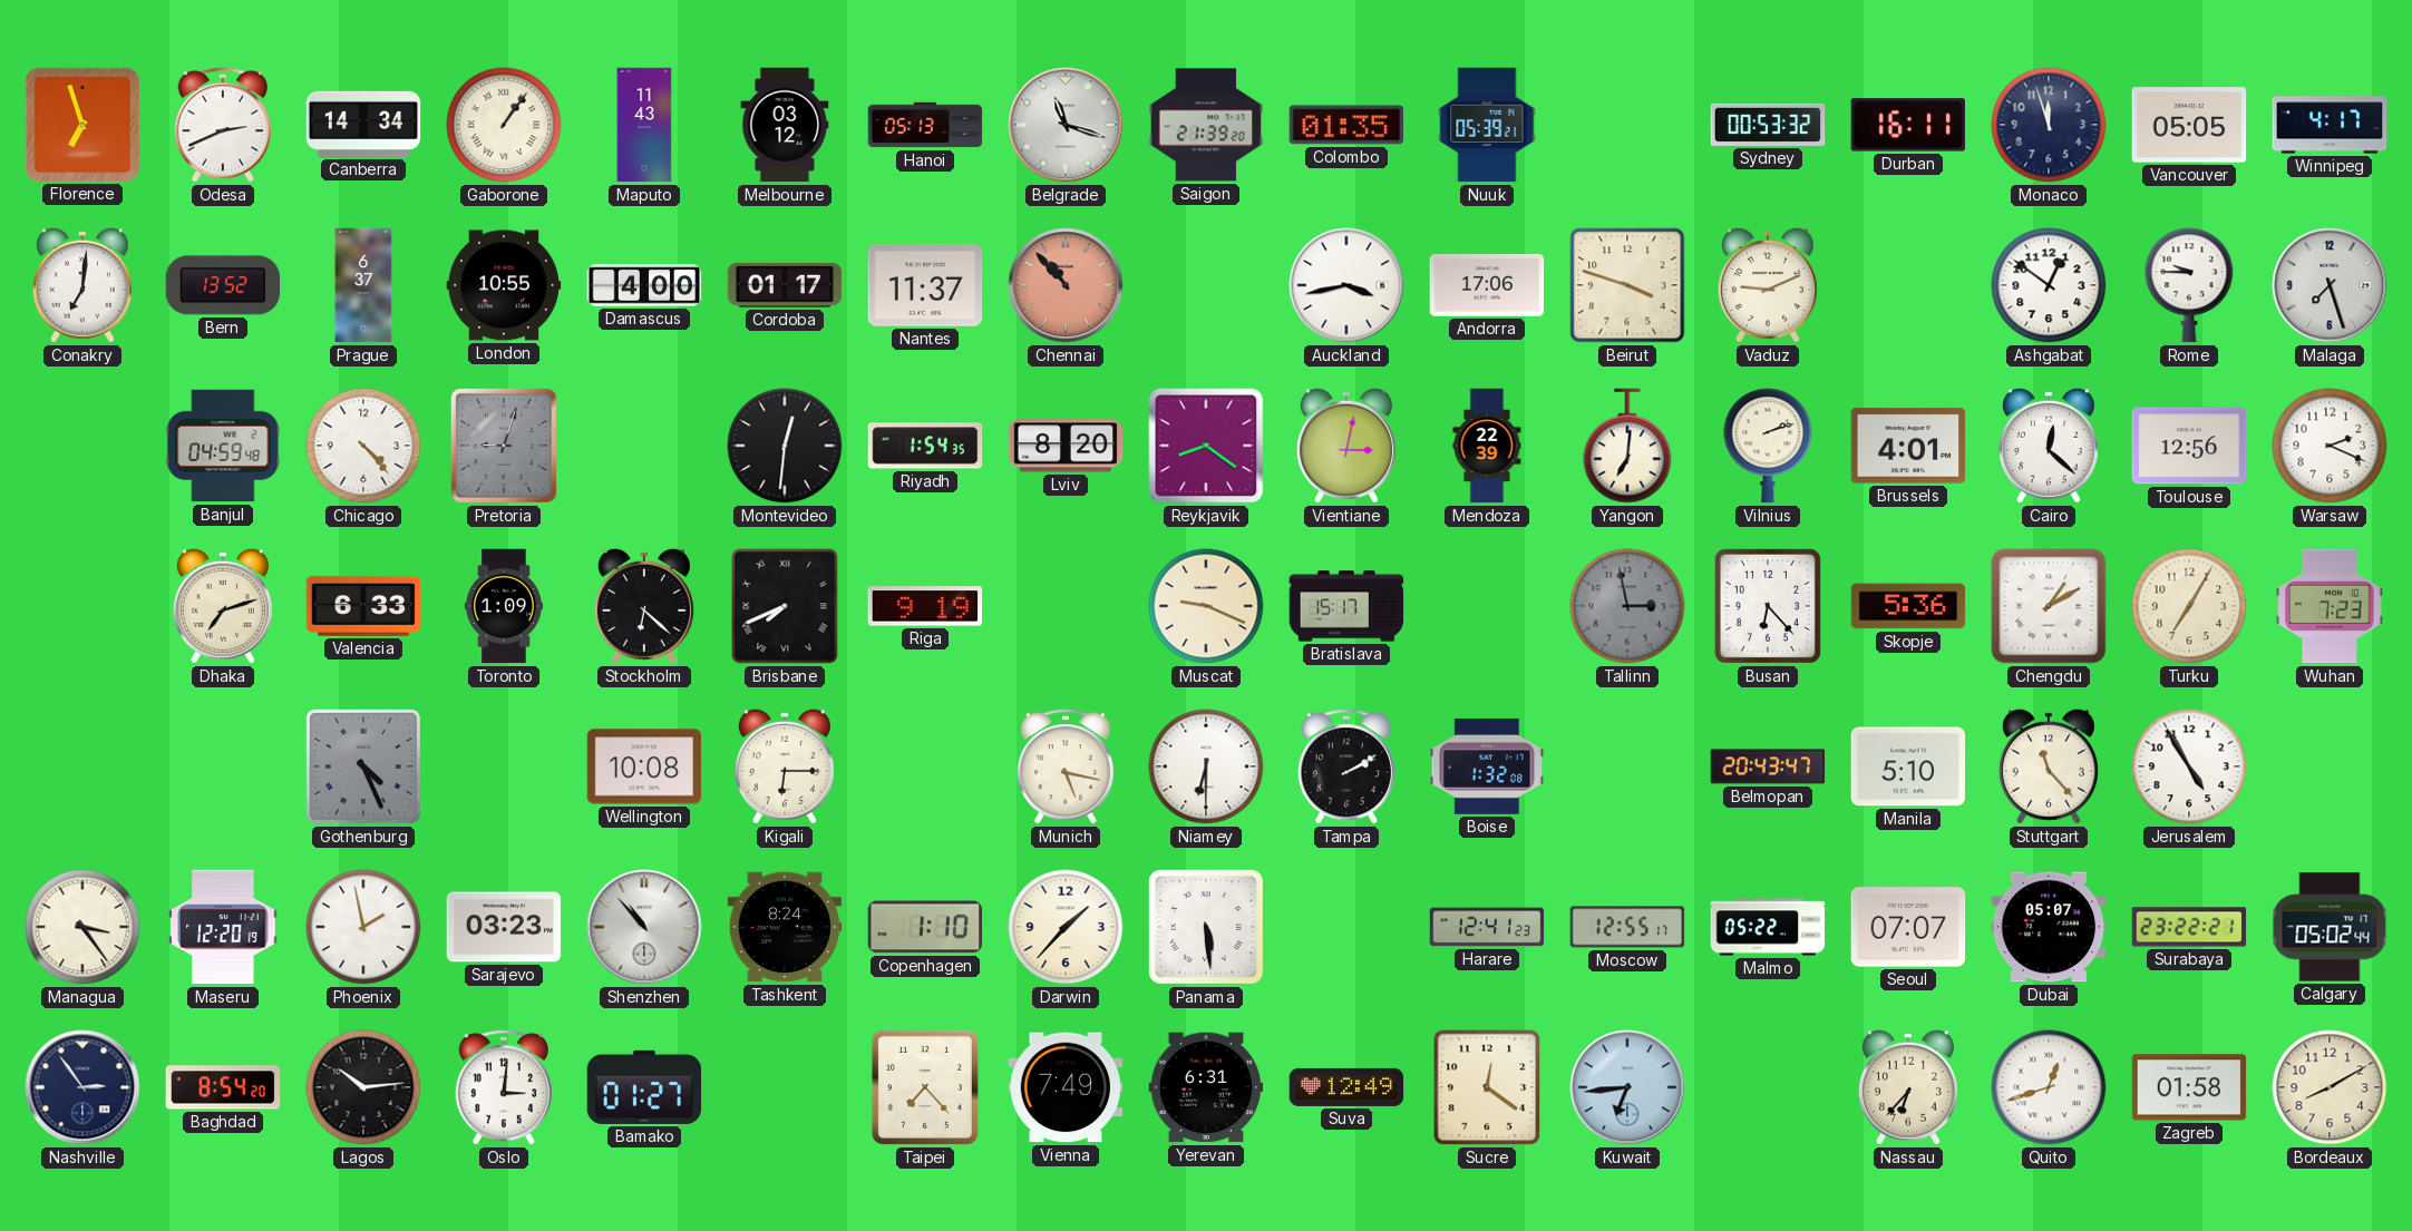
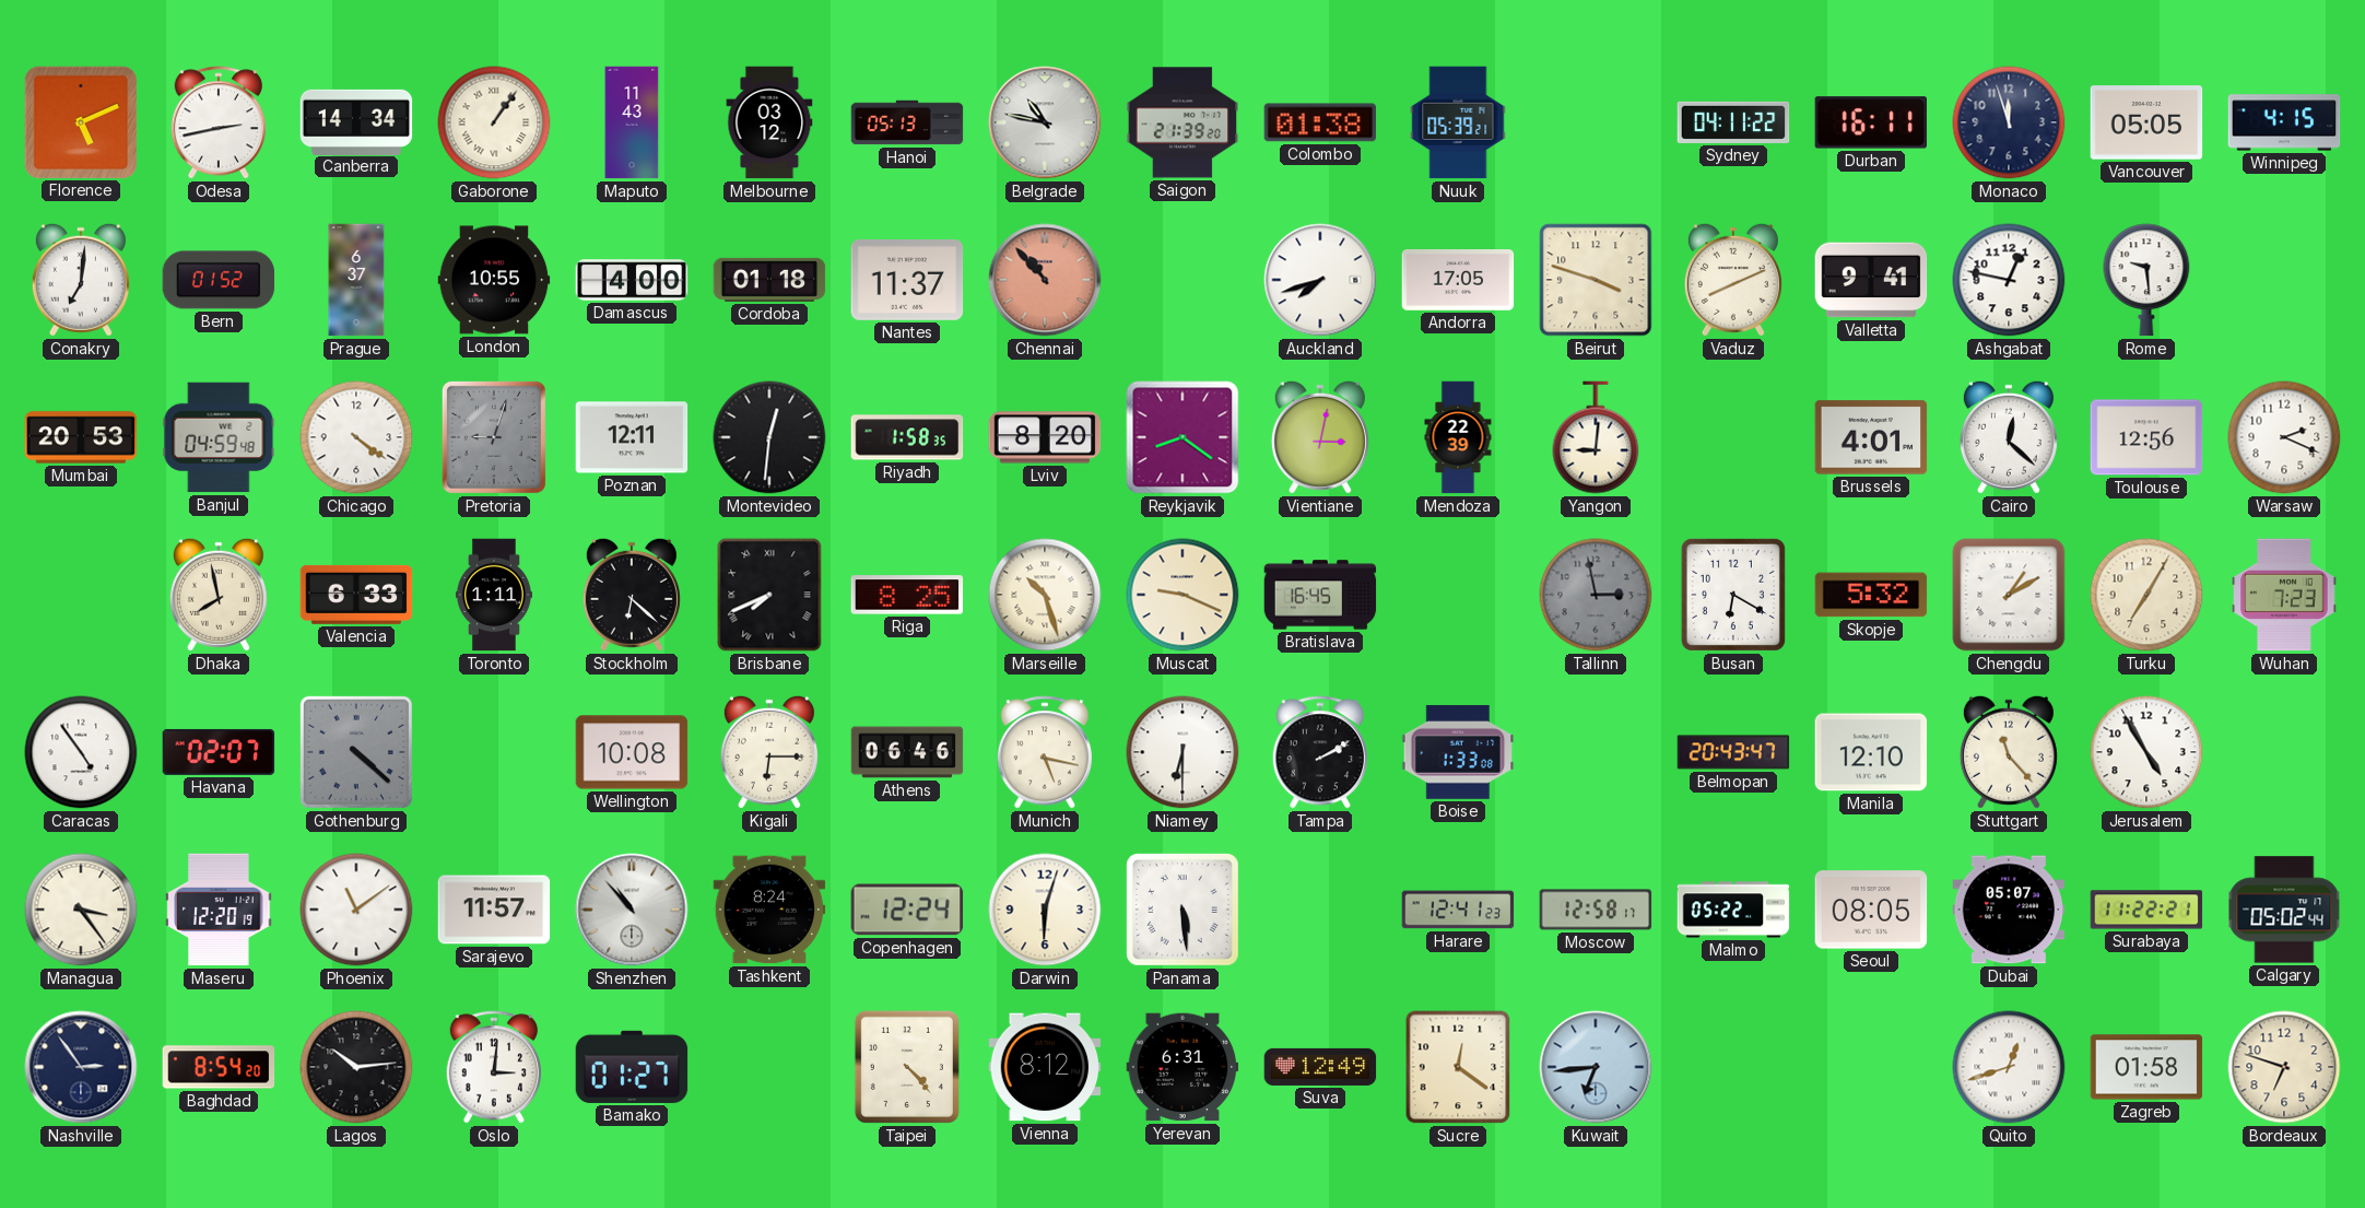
Florence: 6:57 -> 5:11 (80, 121)
Odesa: 2:41 -> 2:43 (217, 122)
Belgrade: 11:18 -> 10:47 (1045, 122)
Colombo: 01:35 -> 01:38 (1320, 122)
Sydney: 00:53 -> 04:11 (1733, 122)
Winnipeg: 4:17 -> 4:15 (2284, 122)
Bern: 13:52 -> 01:52 (219, 280)
Cordoba: 01:17 -> 01:18 (769, 280)
Auckland: 3:43 -> 7:42 (1320, 280)
Andorra: 17:06 -> 17:05 (1458, 281)
Vaduz: 9:11 -> 8:11 (1733, 280)
Valletta: none -> 9:41 (1871, 280)
Ashgabat: 12:51 -> 12:47 (2009, 280)
Rome: 9:45 -> 9:29 (2146, 280)
Malaga: 7:27 -> none (2330, 285)
Mumbai: none -> 20:53 (81, 437)
Chicago: 4:23 -> 4:21 (356, 437)
Poznan: none -> 12:11 (632, 437)
Riyadh: 1:54 -> 1:58 (907, 437)
Yangon: 7:01 -> 9:01 (1596, 437)
Vilnius: 2:12 -> none (1768, 446)
Dhaka: 7:12 -> 7:58 (219, 595)
Toronto: 1:09 -> 1:11 (494, 595)
Riga: 9:19 -> 8:25 (907, 595)
Marseille: none -> 10:27 (1045, 595)
Bratislava: 15:17 -> 16:45 (1320, 595)
Busan: 6:23 -> 6:20 (1733, 595)
Skopje: 5:36 -> 5:32 (1871, 595)
Caracas: none -> 4:54 (81, 752)
Havana: none -> 02:07 (219, 752)
Gothenburg: 4:26 -> 4:22 (356, 752)
Athens: none -> 06:46 (907, 752)
Boise: 1:32 -> 1:33 (1458, 752)
Manila: 5:10 -> 12:10 (1871, 752)
Phoenix: 1:58 -> 11:09 (356, 910)
Sarajevo: 03:23 -> 11:57 (494, 910)
Copenhagen: 1:10 -> 12:24 (907, 910)
Darwin: 1:37 -> 6:03 (1045, 910)
Moscow: 12:55 -> 12:58 (1596, 910)
Seoul: 07:07 -> 08:05 (1871, 910)
Surabaya: 23:22 -> 11:22 (2146, 910)
Taipei: 7:23 -> 4:23 (907, 1067)
Vienna: 7:49 -> 8:12 (1045, 1067)
Nassau: 6:37 -> none (1908, 1087)
Bordeaux: 8:10 -> 6:48 (2284, 1067)
